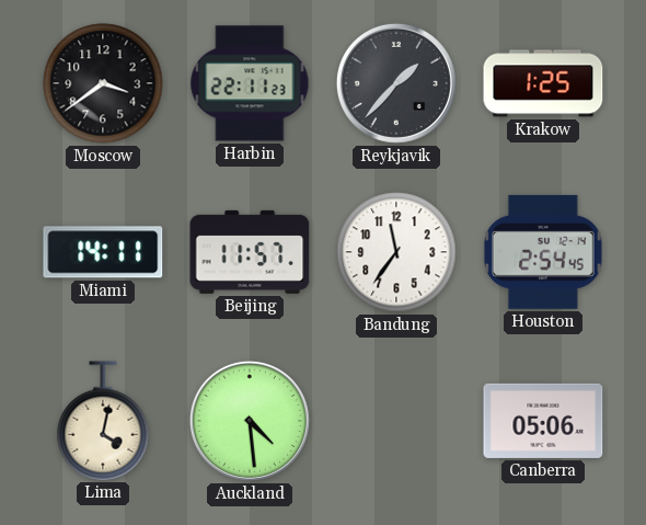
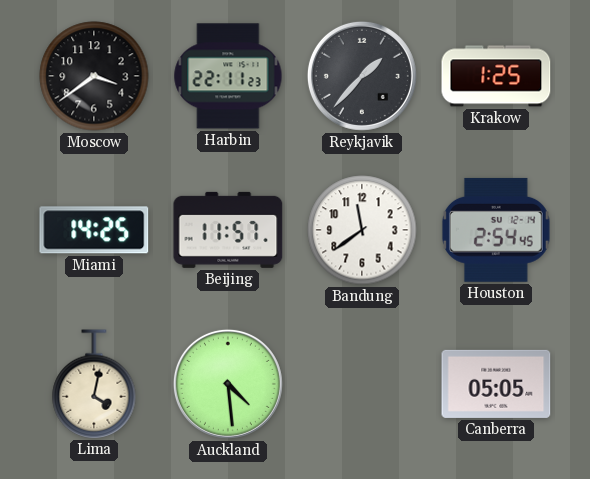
Miami: 14:11 -> 14:25 (94, 230)
Bandung: 11:36 -> 11:39 (362, 230)
Canberra: 05:06 -> 05:05 (496, 384)
